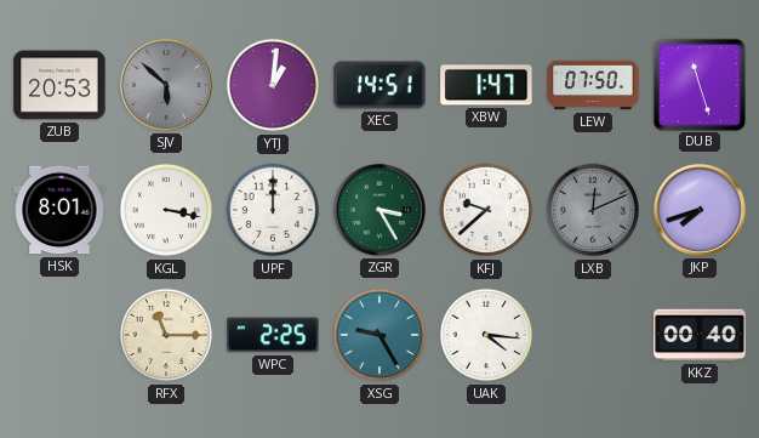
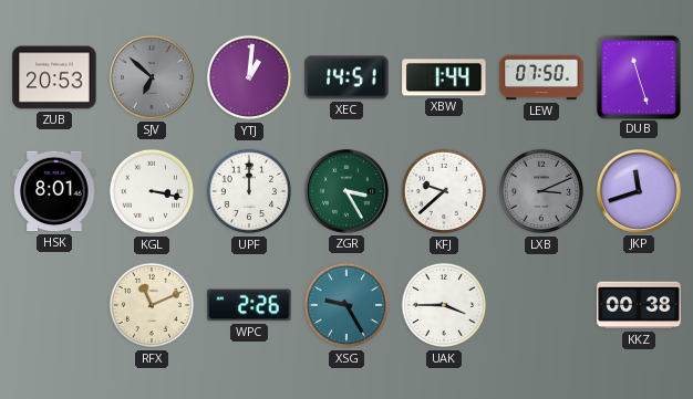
SJV: 5:52 -> 6:52 (152, 77)
XBW: 1:47 -> 1:44 (444, 77)
LXB: 12:11 -> 3:11 (541, 191)
JKP: 7:42 -> 11:42 (639, 191)
RFX: 11:15 -> 11:11 (152, 305)
WPC: 2:25 -> 2:26 (249, 305)
UAK: 4:16 -> 3:45 (444, 305)
KKZ: 00:40 -> 00:38 (639, 305)
